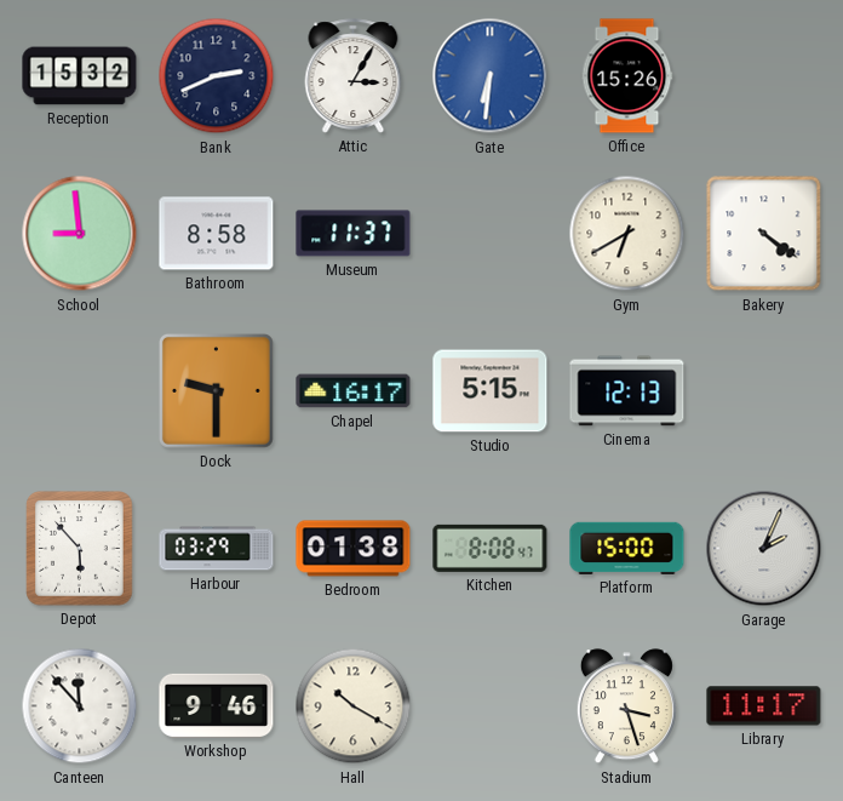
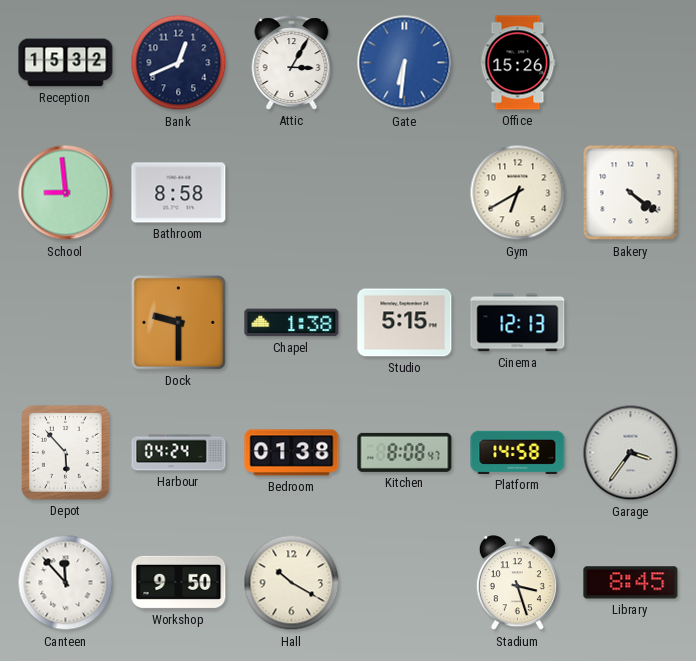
Bank: 2:41 -> 12:41 (179, 63)
Museum: 11:37 -> none (354, 234)
Chapel: 16:17 -> 1:38 (292, 323)
Harbour: 03:29 -> 04:24 (179, 453)
Platform: 15:00 -> 14:58 (518, 452)
Garage: 2:04 -> 3:36 (631, 453)
Workshop: 9:46 -> 9:50 (179, 582)
Library: 11:17 -> 8:45 (631, 583)
